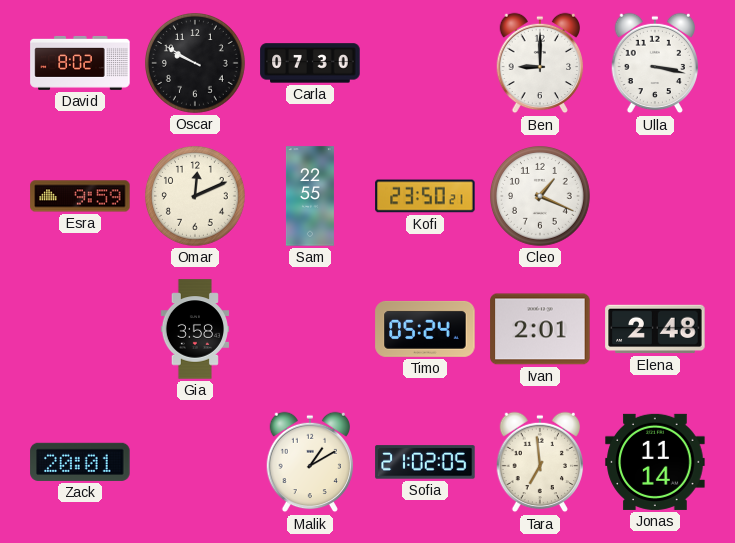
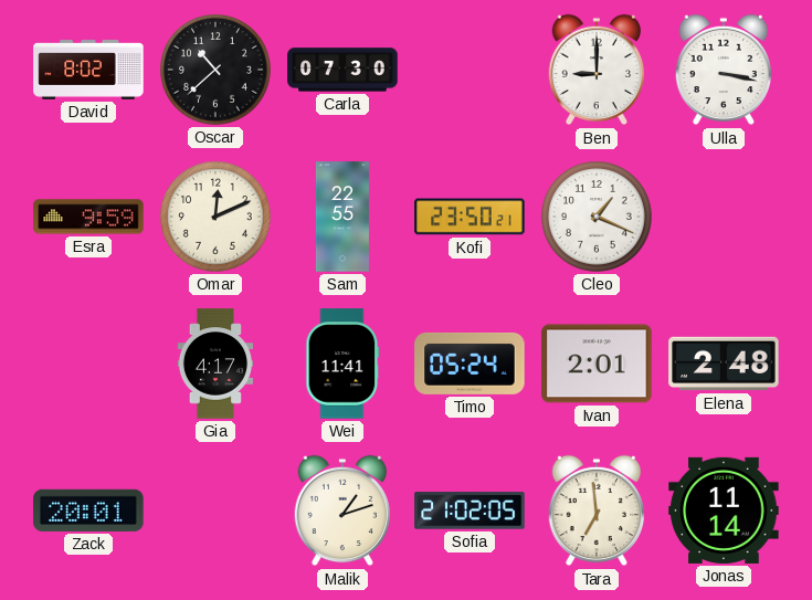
Oscar: 9:50 -> 10:38 (217, 71)
Gia: 3:58 -> 4:17 (214, 364)
Wei: none -> 11:41 (342, 364)
Malik: 1:10 -> 1:12 (342, 510)
